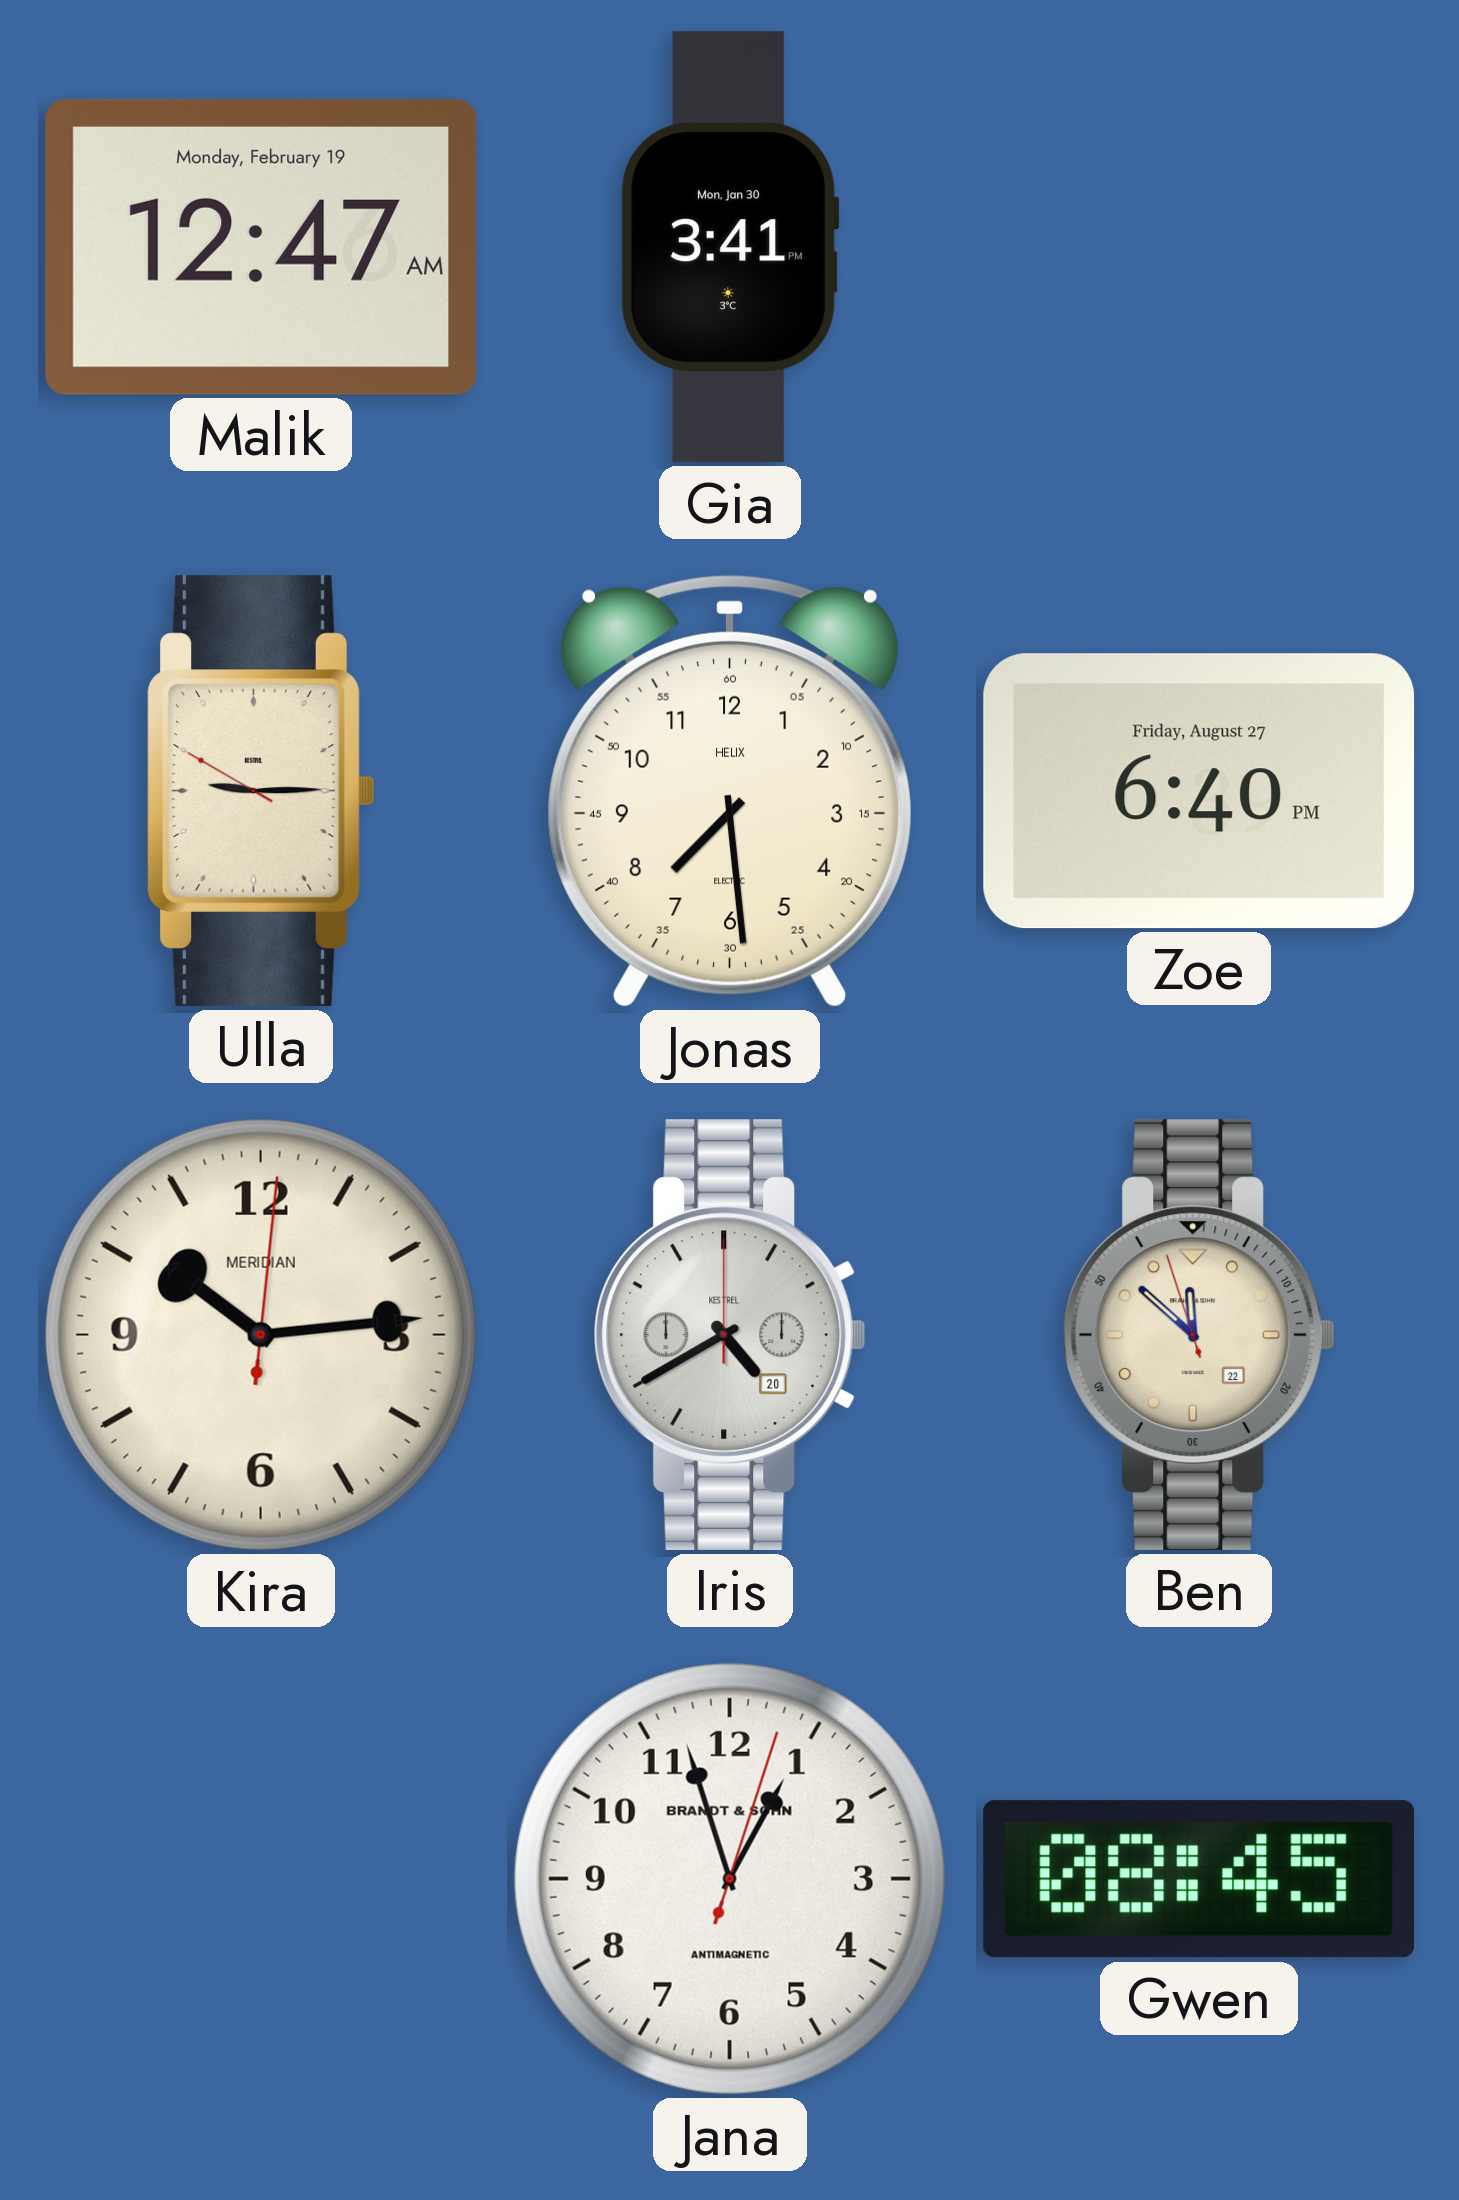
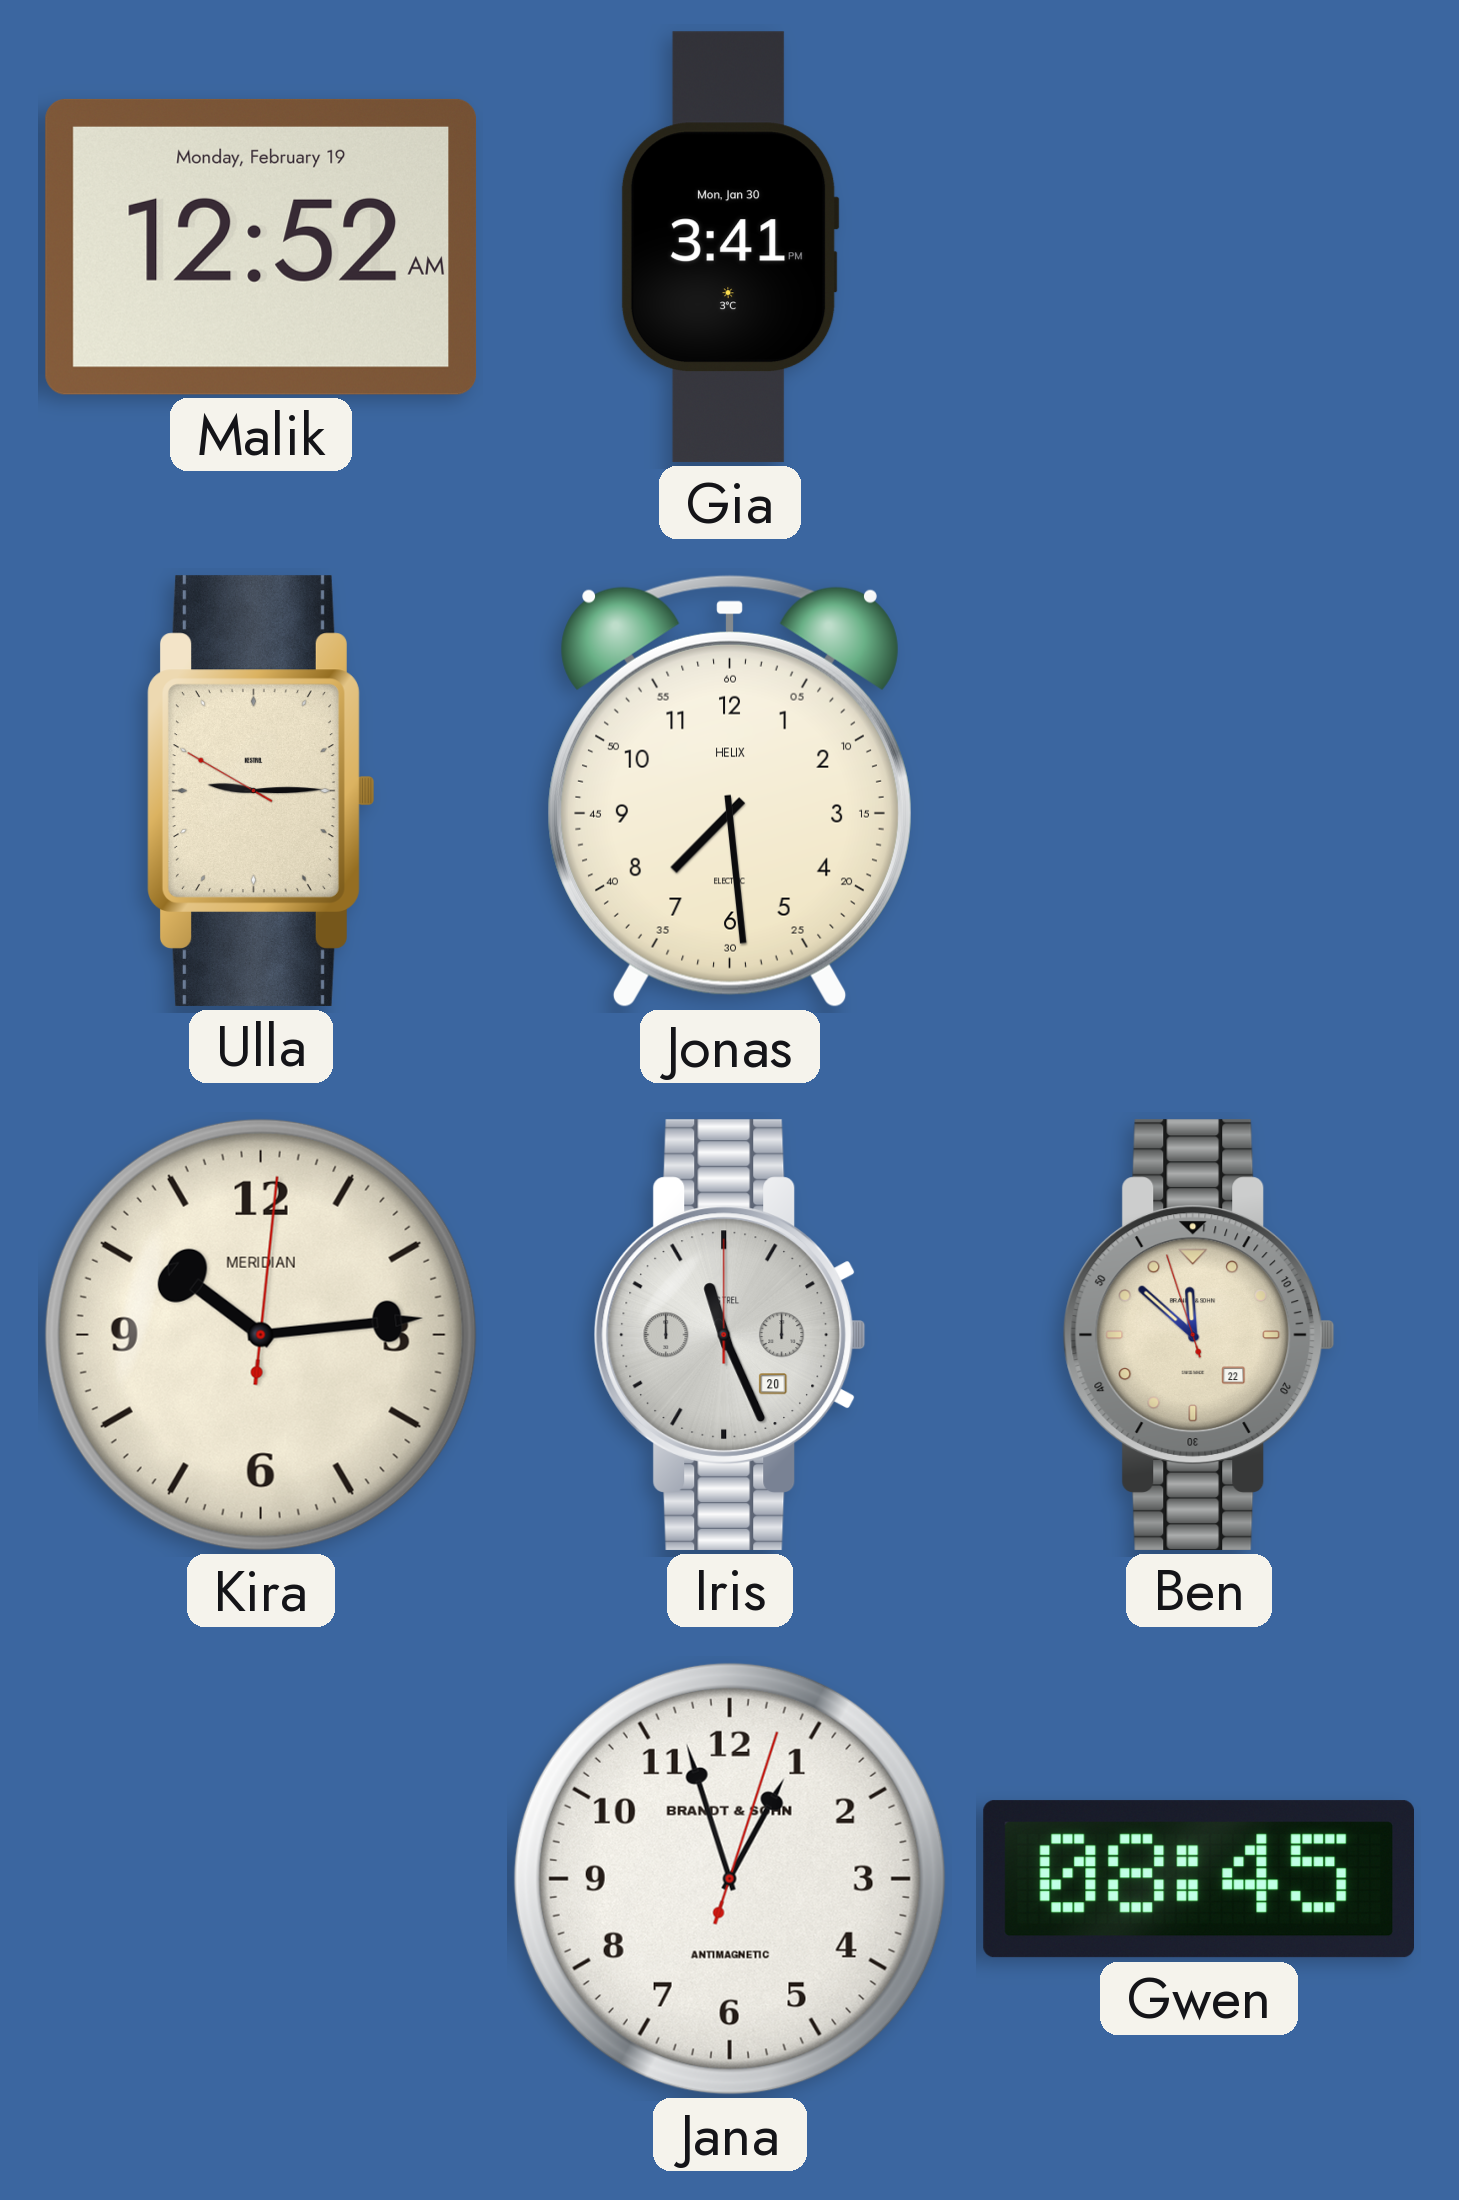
Malik: 12:47 -> 12:52 (261, 247)
Zoe: 6:40 -> none (1199, 791)
Iris: 4:40 -> 11:26 (730, 1335)
